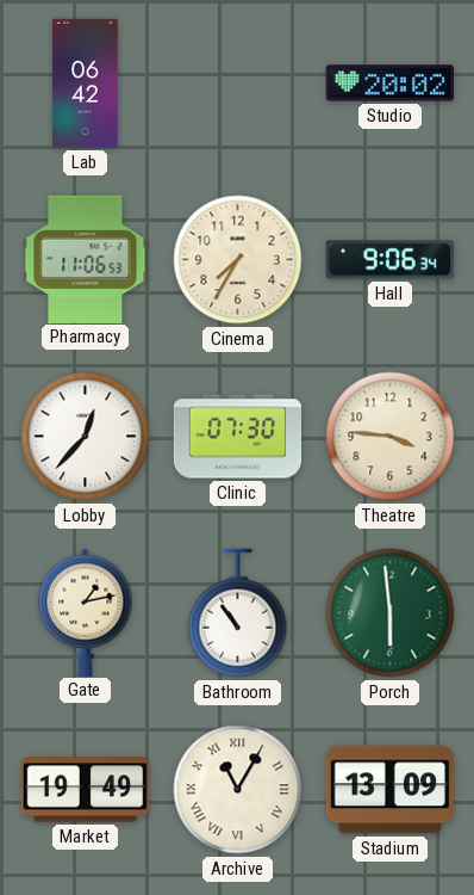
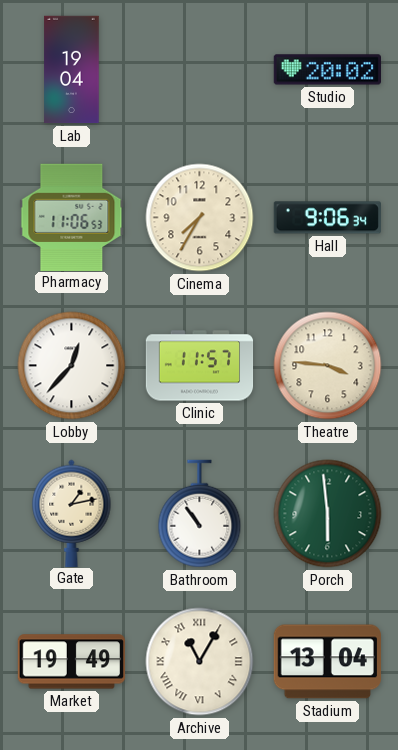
Lab: 06:42 -> 19:04 (72, 70)
Clinic: 07:30 -> 11:57 (200, 366)
Stadium: 13:09 -> 13:04 (327, 662)
